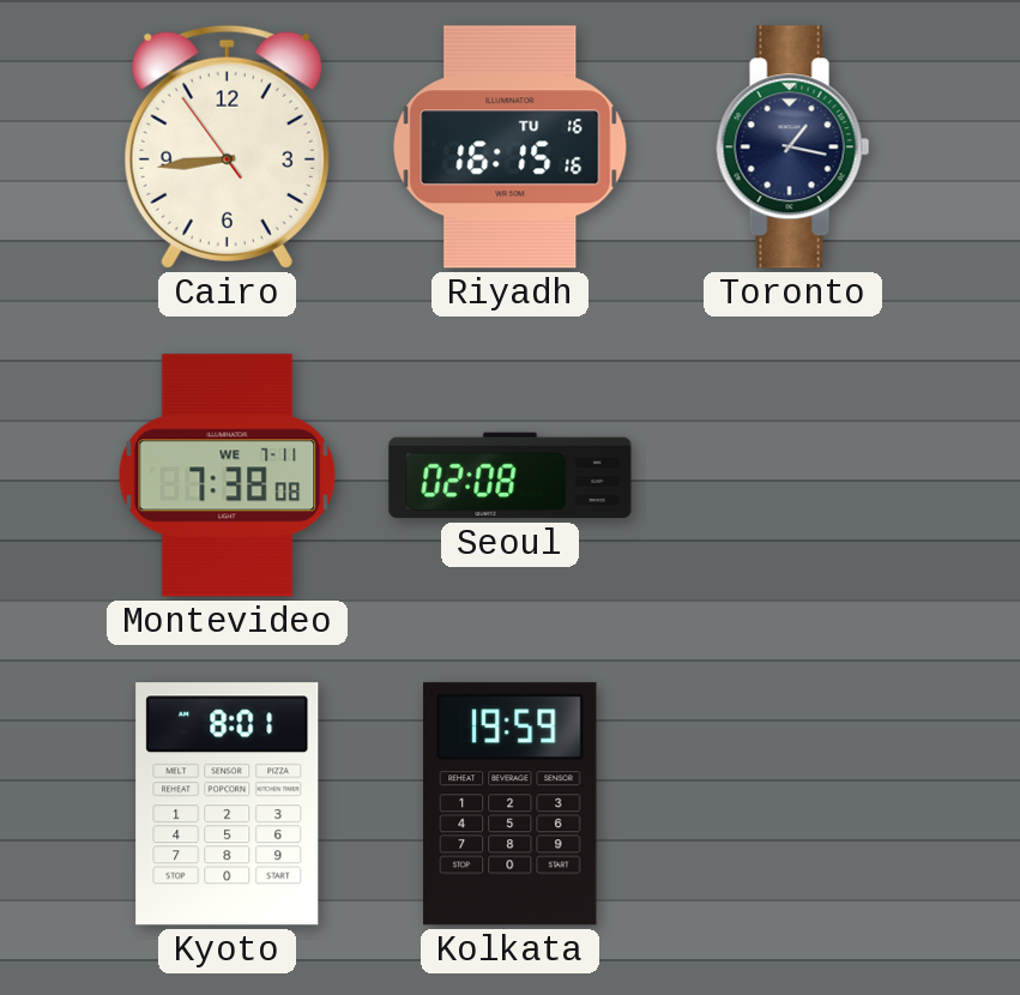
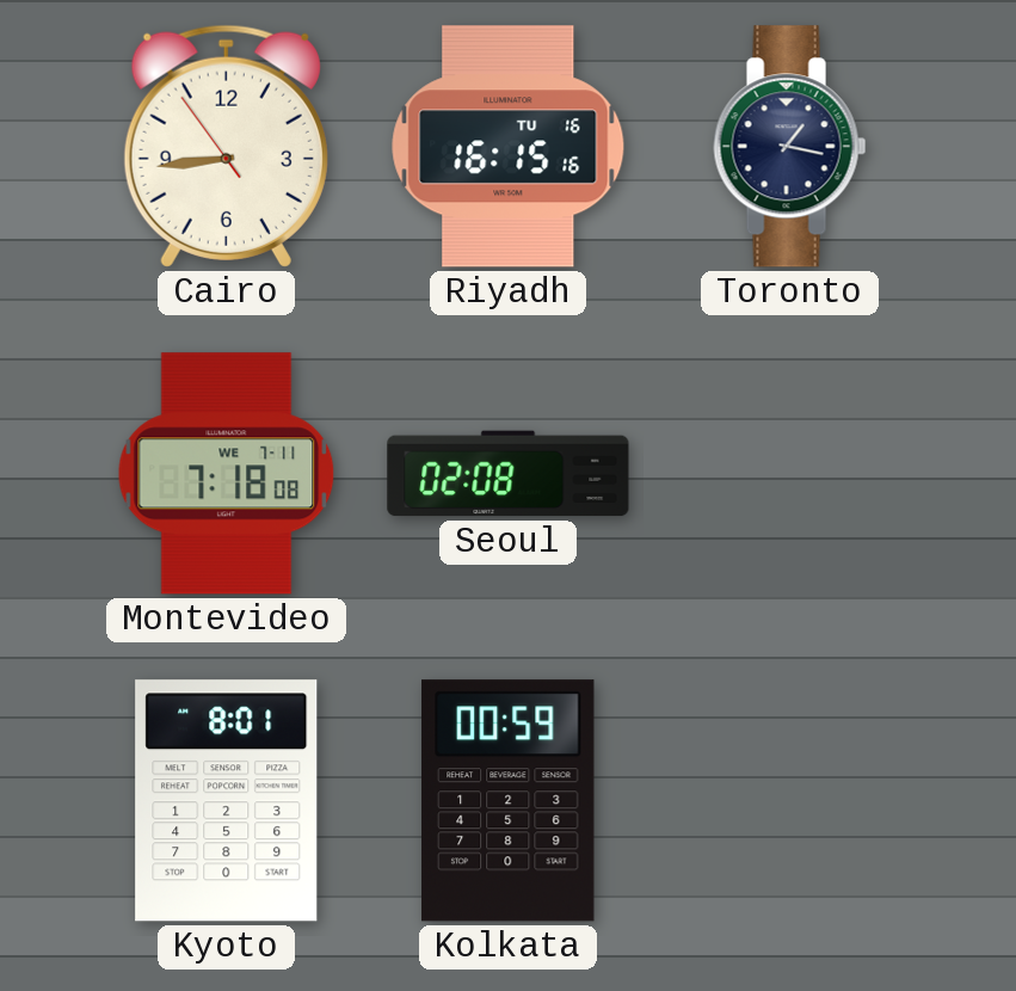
Montevideo: 7:38 -> 7:18 (227, 474)
Kolkata: 19:59 -> 00:59 (509, 801)
